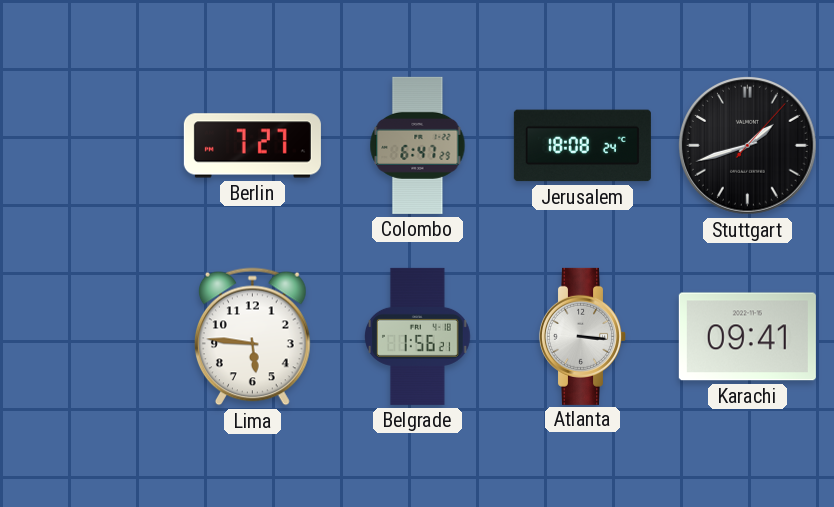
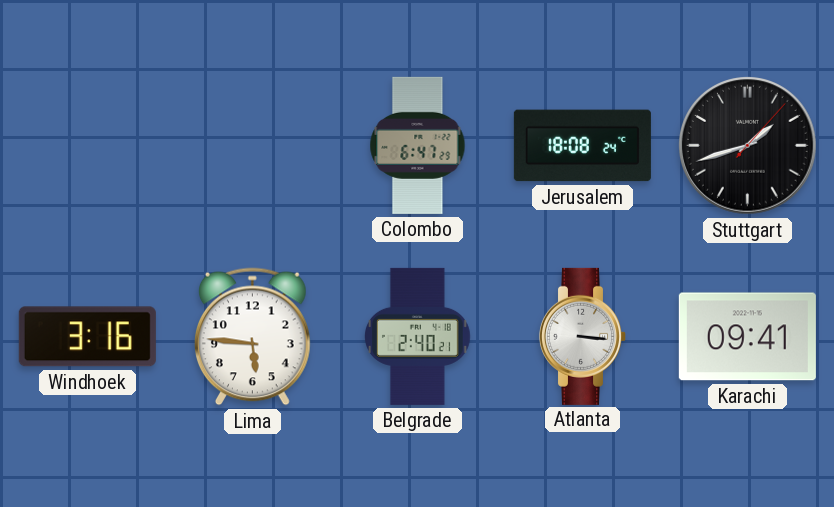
Berlin: 7:27 -> none (252, 146)
Windhoek: none -> 3:16 (87, 337)
Belgrade: 1:56 -> 2:40 (418, 336)
